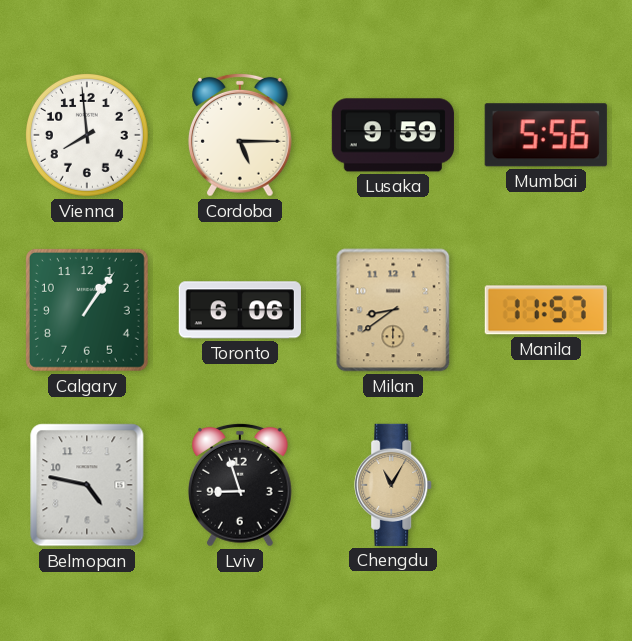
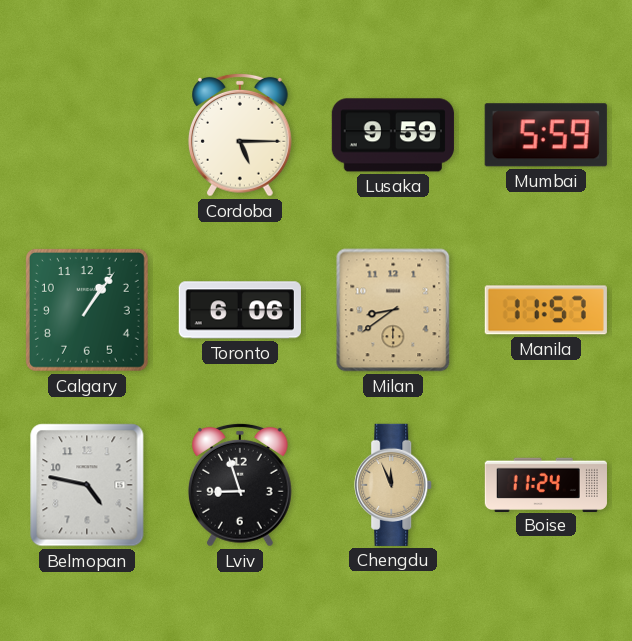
Vienna: 7:59 -> none (87, 135)
Mumbai: 5:56 -> 5:59 (546, 135)
Chengdu: 11:05 -> 11:56 (394, 485)
Boise: none -> 11:24 (546, 484)
